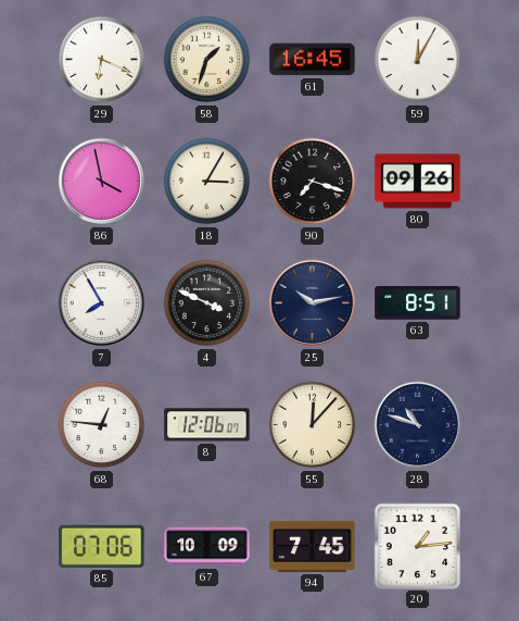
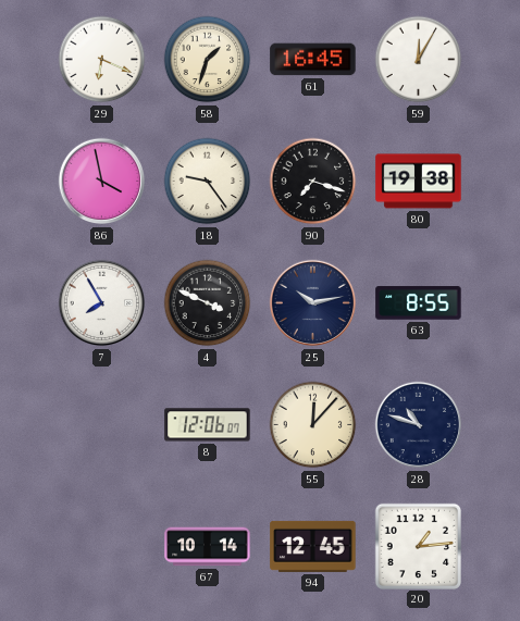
18: 3:05 -> 9:24 (208, 182)
80: 09:26 -> 19:38 (419, 182)
63: 8:51 -> 8:55 (419, 303)
68: 12:46 -> none (102, 425)
85: 07:06 -> none (102, 546)
67: 10:09 -> 10:14 (208, 547)
94: 7:45 -> 12:45 (313, 546)
